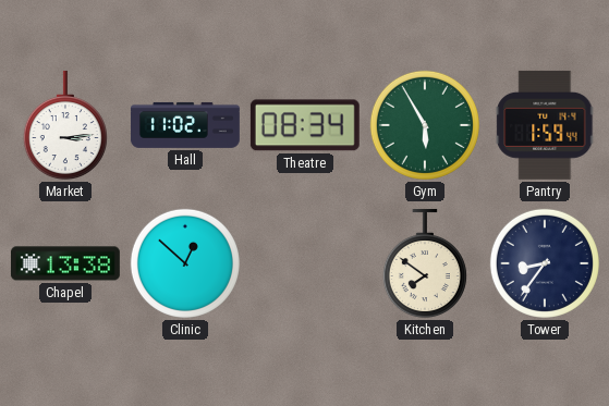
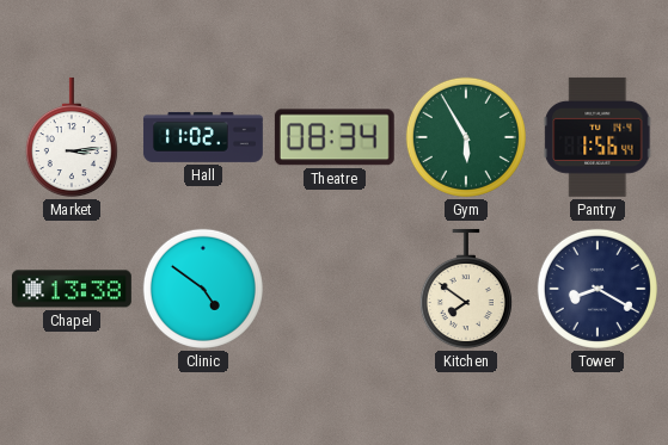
Pantry: 1:59 -> 1:56 (597, 137)
Clinic: 12:52 -> 4:51 (203, 289)
Tower: 8:36 -> 8:20 (597, 289)
